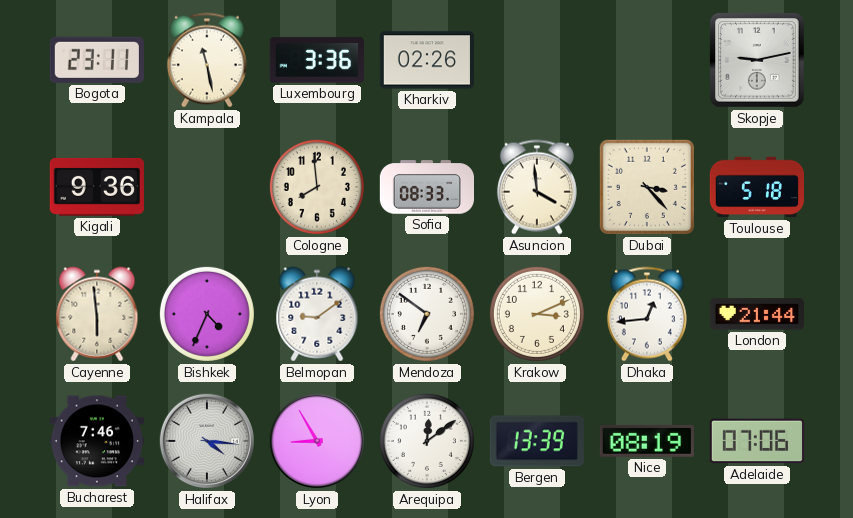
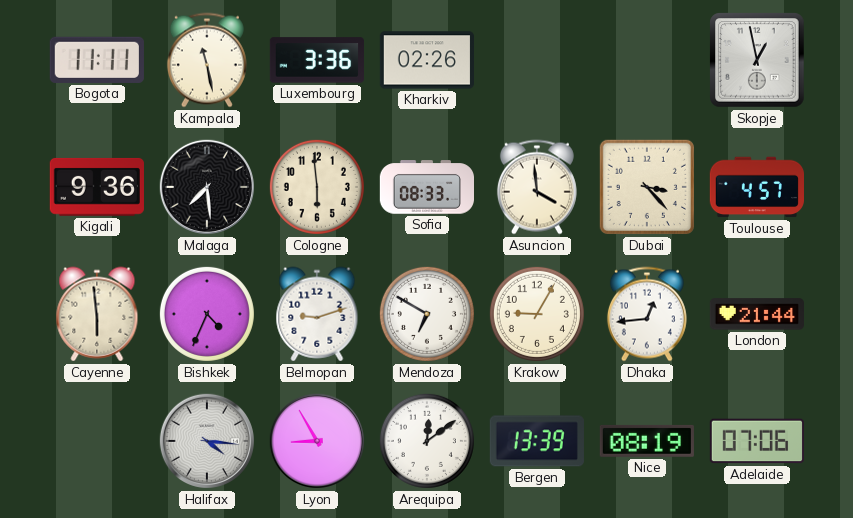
Bogota: 23:11 -> 11:11 (97, 60)
Skopje: 9:13 -> 12:58 (757, 60)
Malaga: none -> 7:29 (207, 187)
Cologne: 7:59 -> 5:59 (317, 187)
Toulouse: 5:18 -> 4:57 (756, 187)
Belmopan: 9:09 -> 9:12 (317, 314)
Mendoza: 6:51 -> 6:50 (427, 314)
Krakow: 3:11 -> 9:05 (537, 314)
Bucharest: 7:46 -> none (97, 441)
